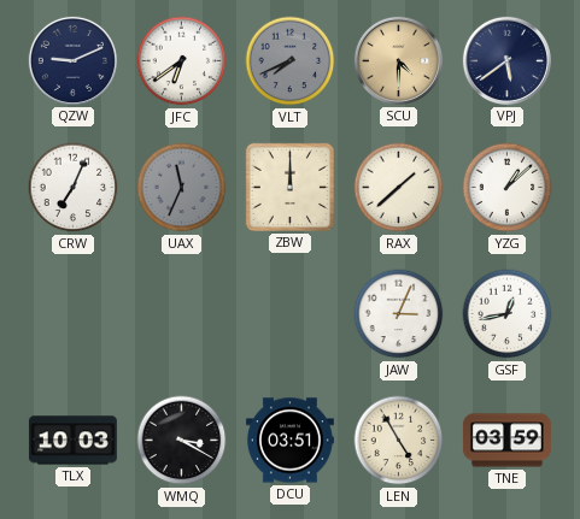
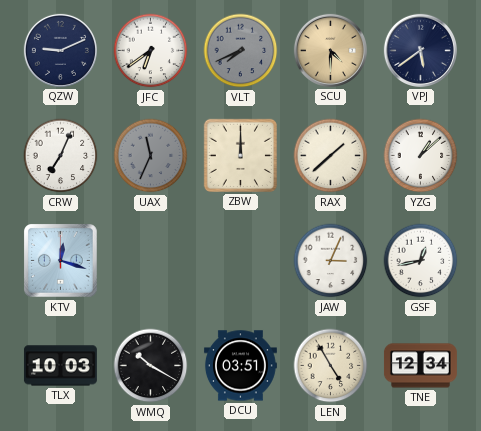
KTV: none -> 12:18 (61, 261)
WMQ: 3:20 -> 10:20 (151, 366)
TNE: 03:59 -> 12:34 (420, 366)
